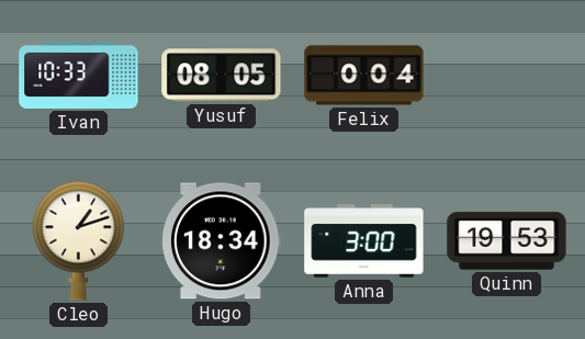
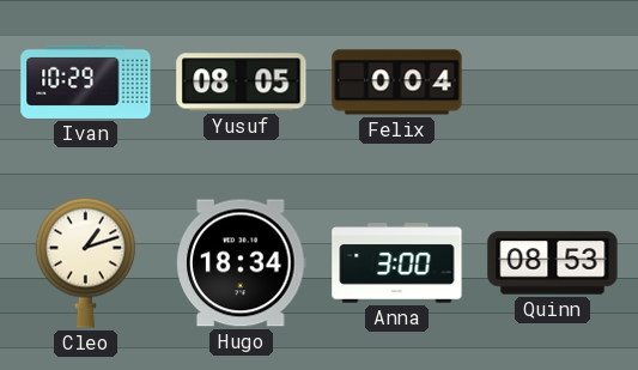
Ivan: 10:33 -> 10:29 (86, 81)
Quinn: 19:53 -> 08:53 (553, 263)
